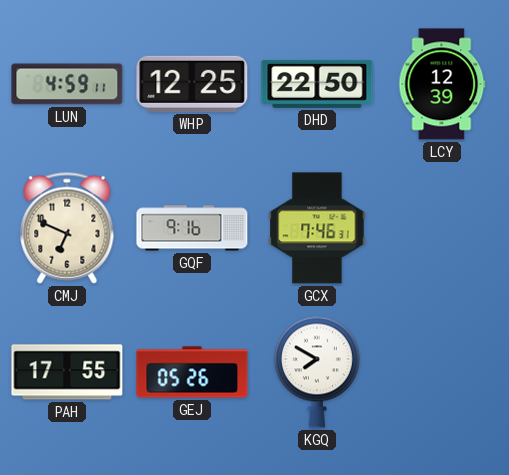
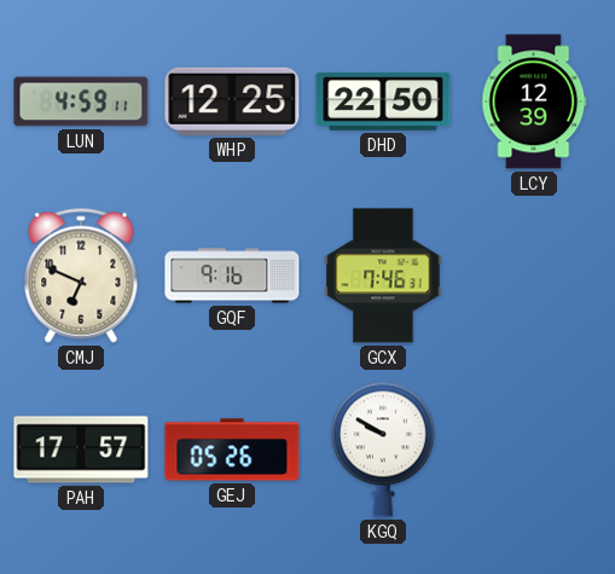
PAH: 17:55 -> 17:57 (81, 450)
KGQ: 7:50 -> 9:50 (383, 450)
